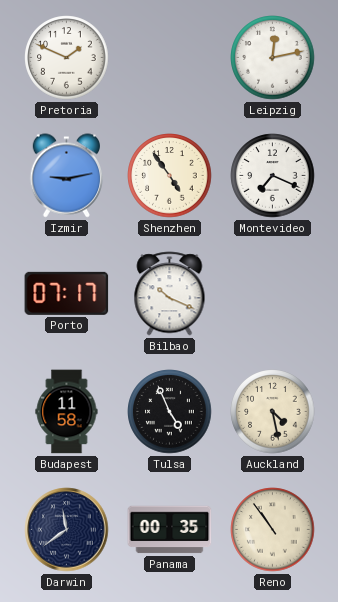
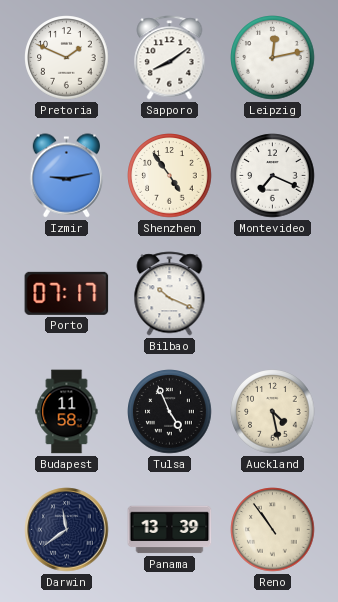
Sapporo: none -> 8:09 (170, 58)
Panama: 00:35 -> 13:39 (170, 530)
